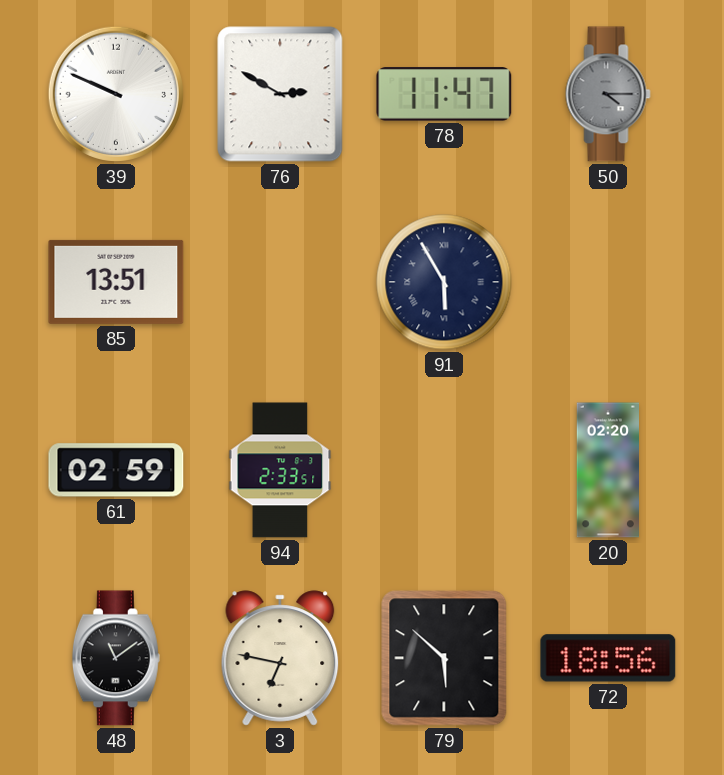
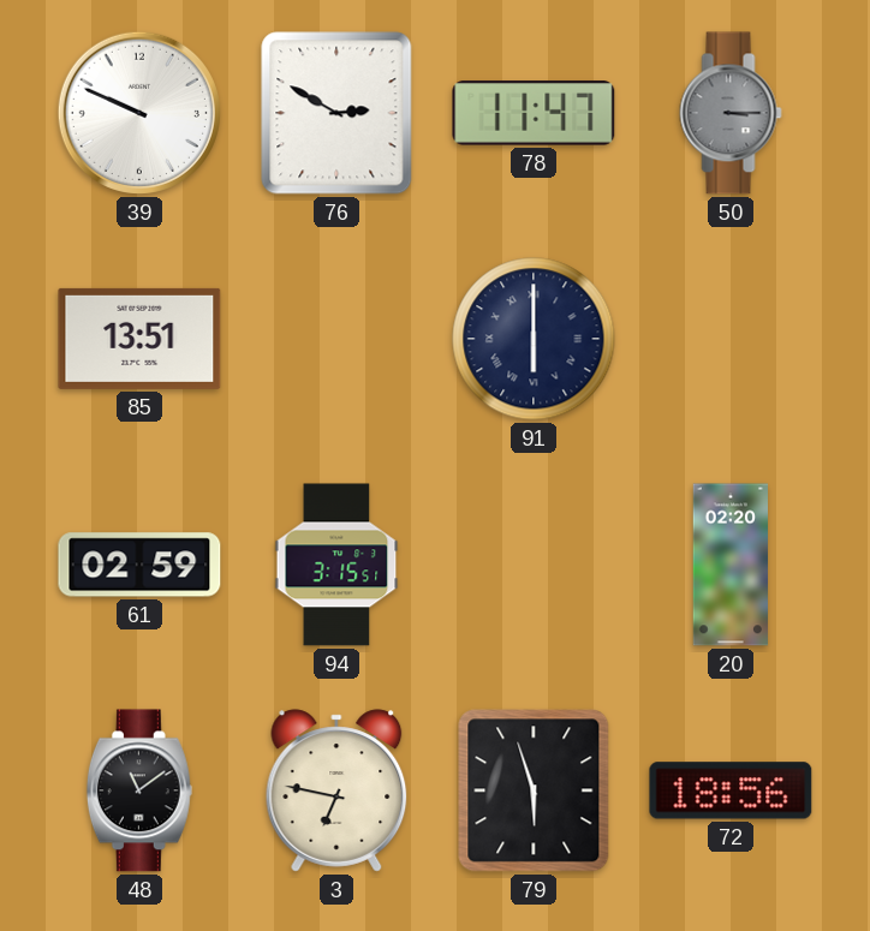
50: 4:15 -> 3:15 (731, 113)
91: 5:55 -> 6:00 (534, 339)
94: 2:33 -> 3:15 (336, 565)
79: 5:52 -> 5:57 (534, 790)
